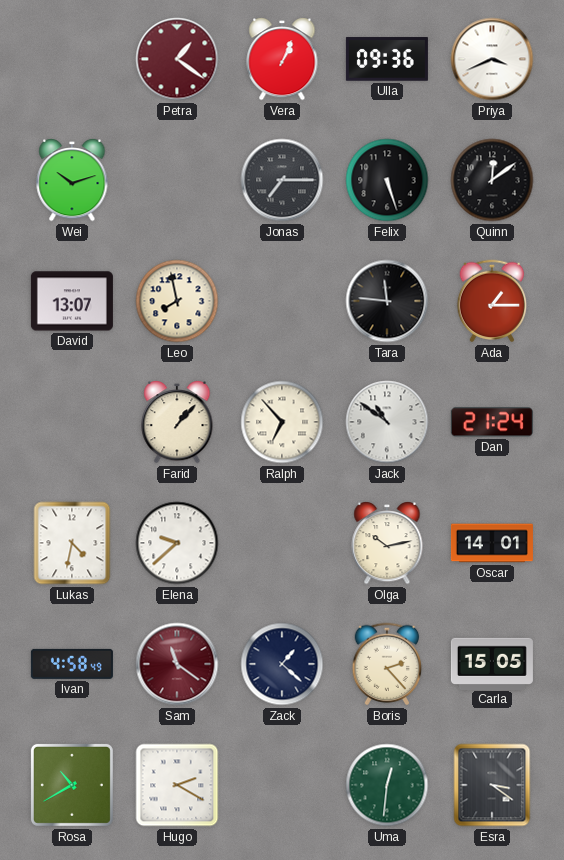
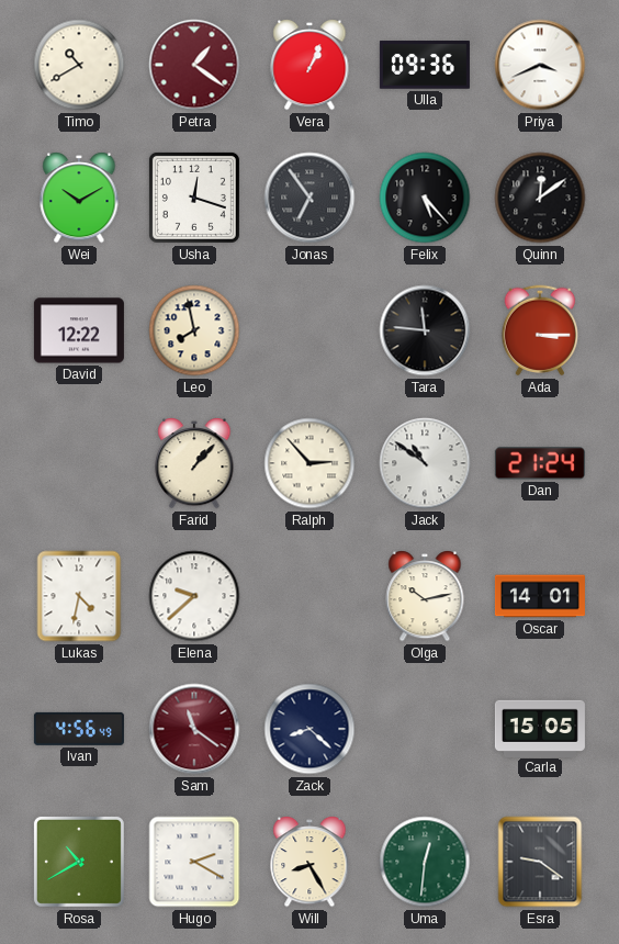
Timo: none -> 10:40 (79, 65)
Wei: 10:12 -> 10:10 (79, 199)
Usha: none -> 12:18 (194, 198)
Jonas: 7:15 -> 6:54 (309, 198)
Felix: 5:27 -> 5:23 (425, 198)
David: 13:07 -> 12:22 (79, 330)
Ada: 1:15 -> 3:15 (540, 330)
Ralph: 6:53 -> 2:53 (309, 463)
Ivan: 4:58 -> 4:56 (79, 729)
Zack: 1:22 -> 8:22 (309, 729)
Boris: 2:23 -> none (387, 664)
Will: none -> 8:25 (309, 863)
Esra: 3:21 -> 9:21 (540, 862)
